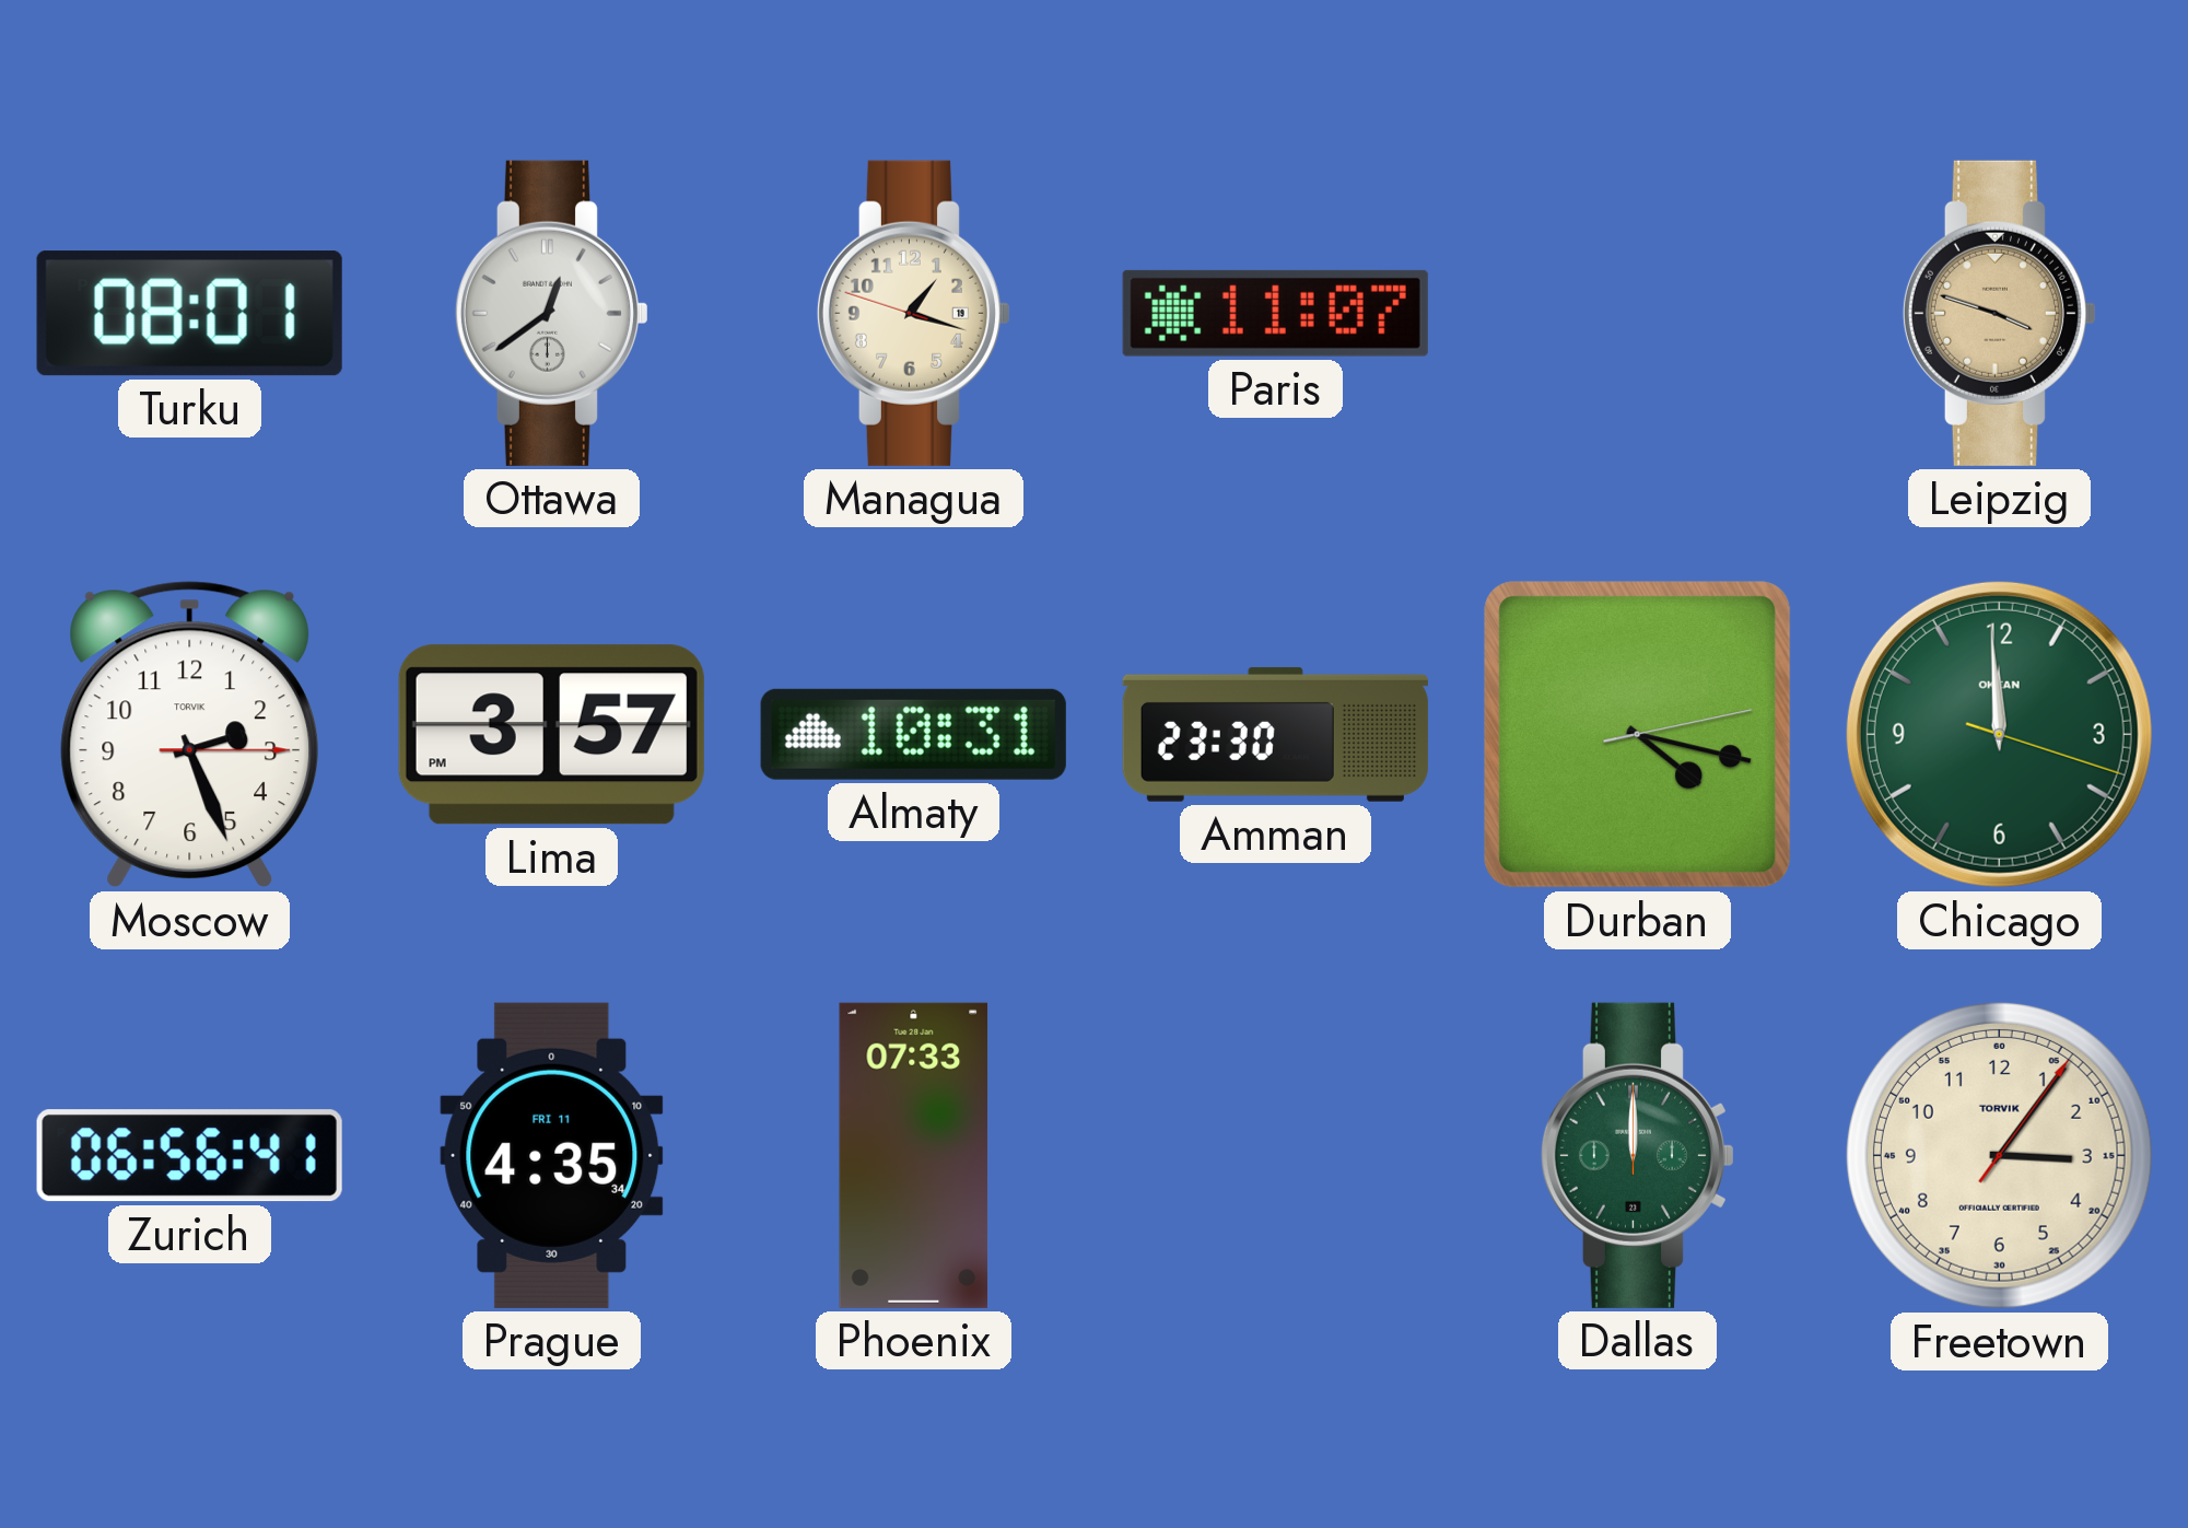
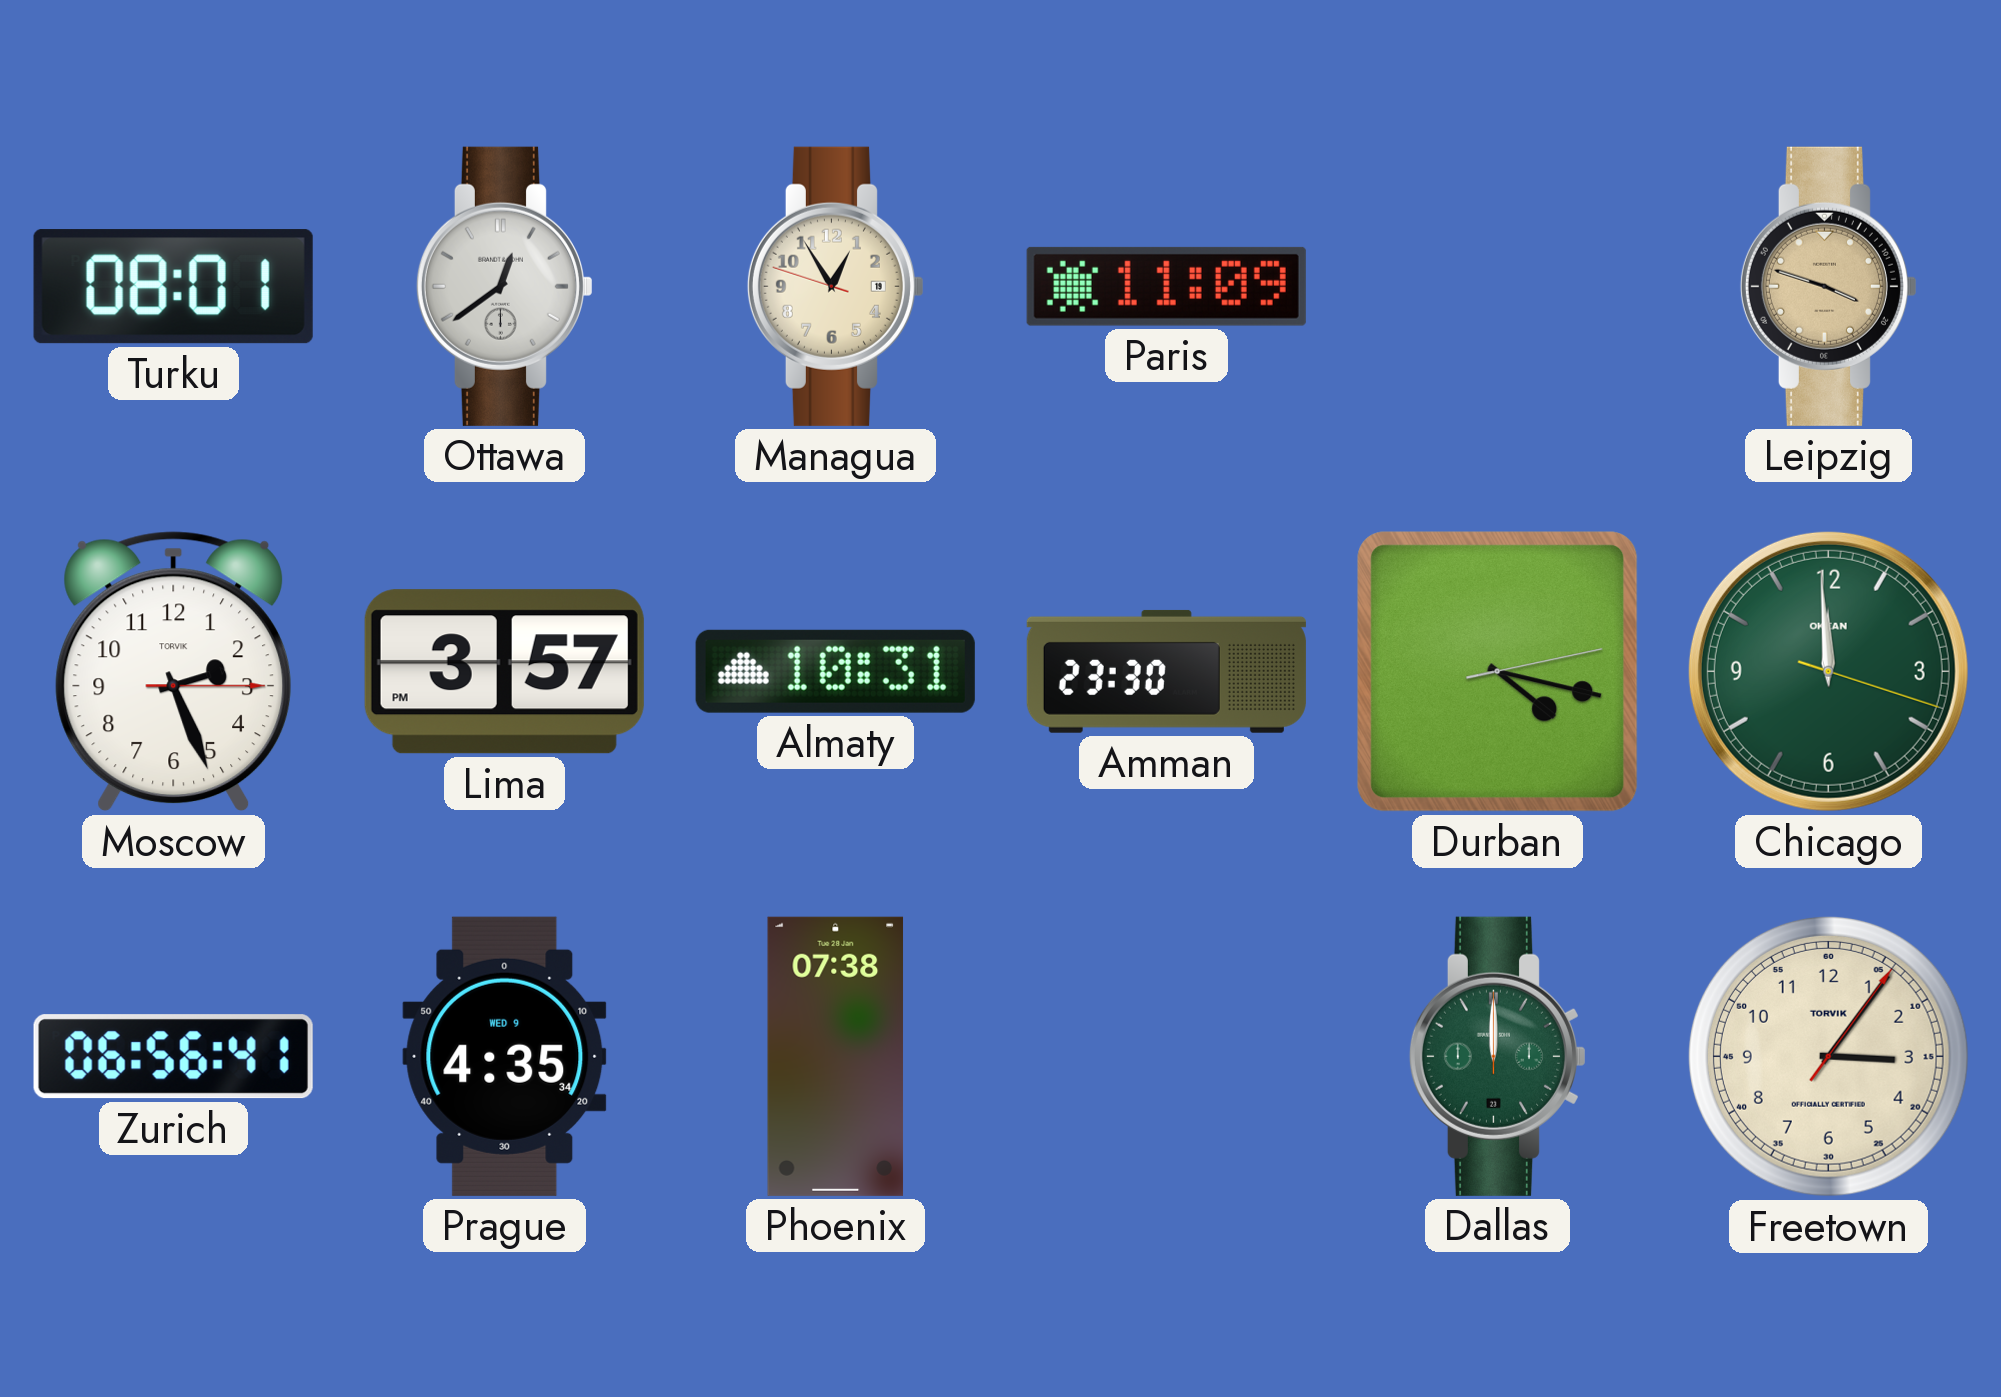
Managua: 1:17 -> 12:54 (835, 286)
Paris: 11:07 -> 11:09 (1166, 286)
Prague date: FRI 11 -> WED 9 (505, 1056)
Phoenix: 07:33 -> 07:38 (836, 1056)
